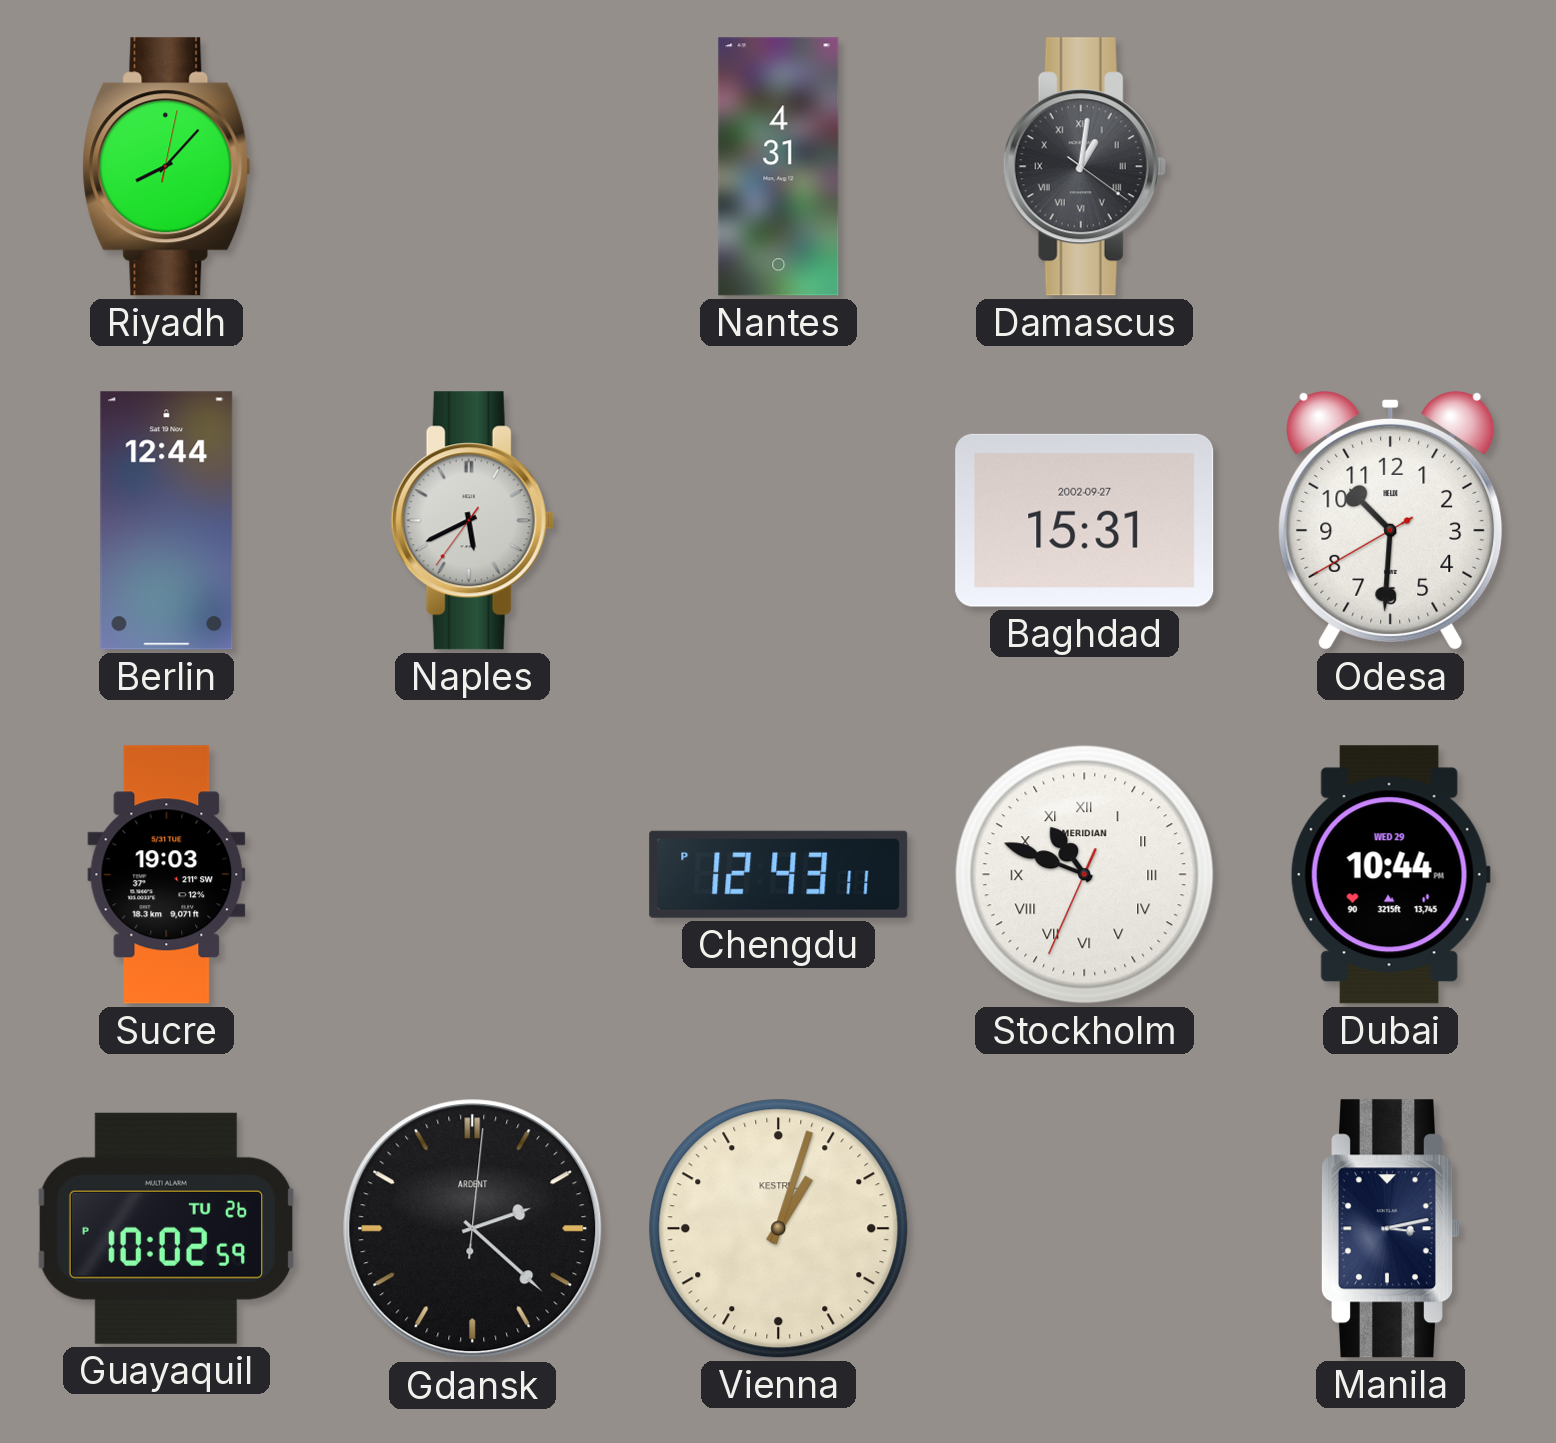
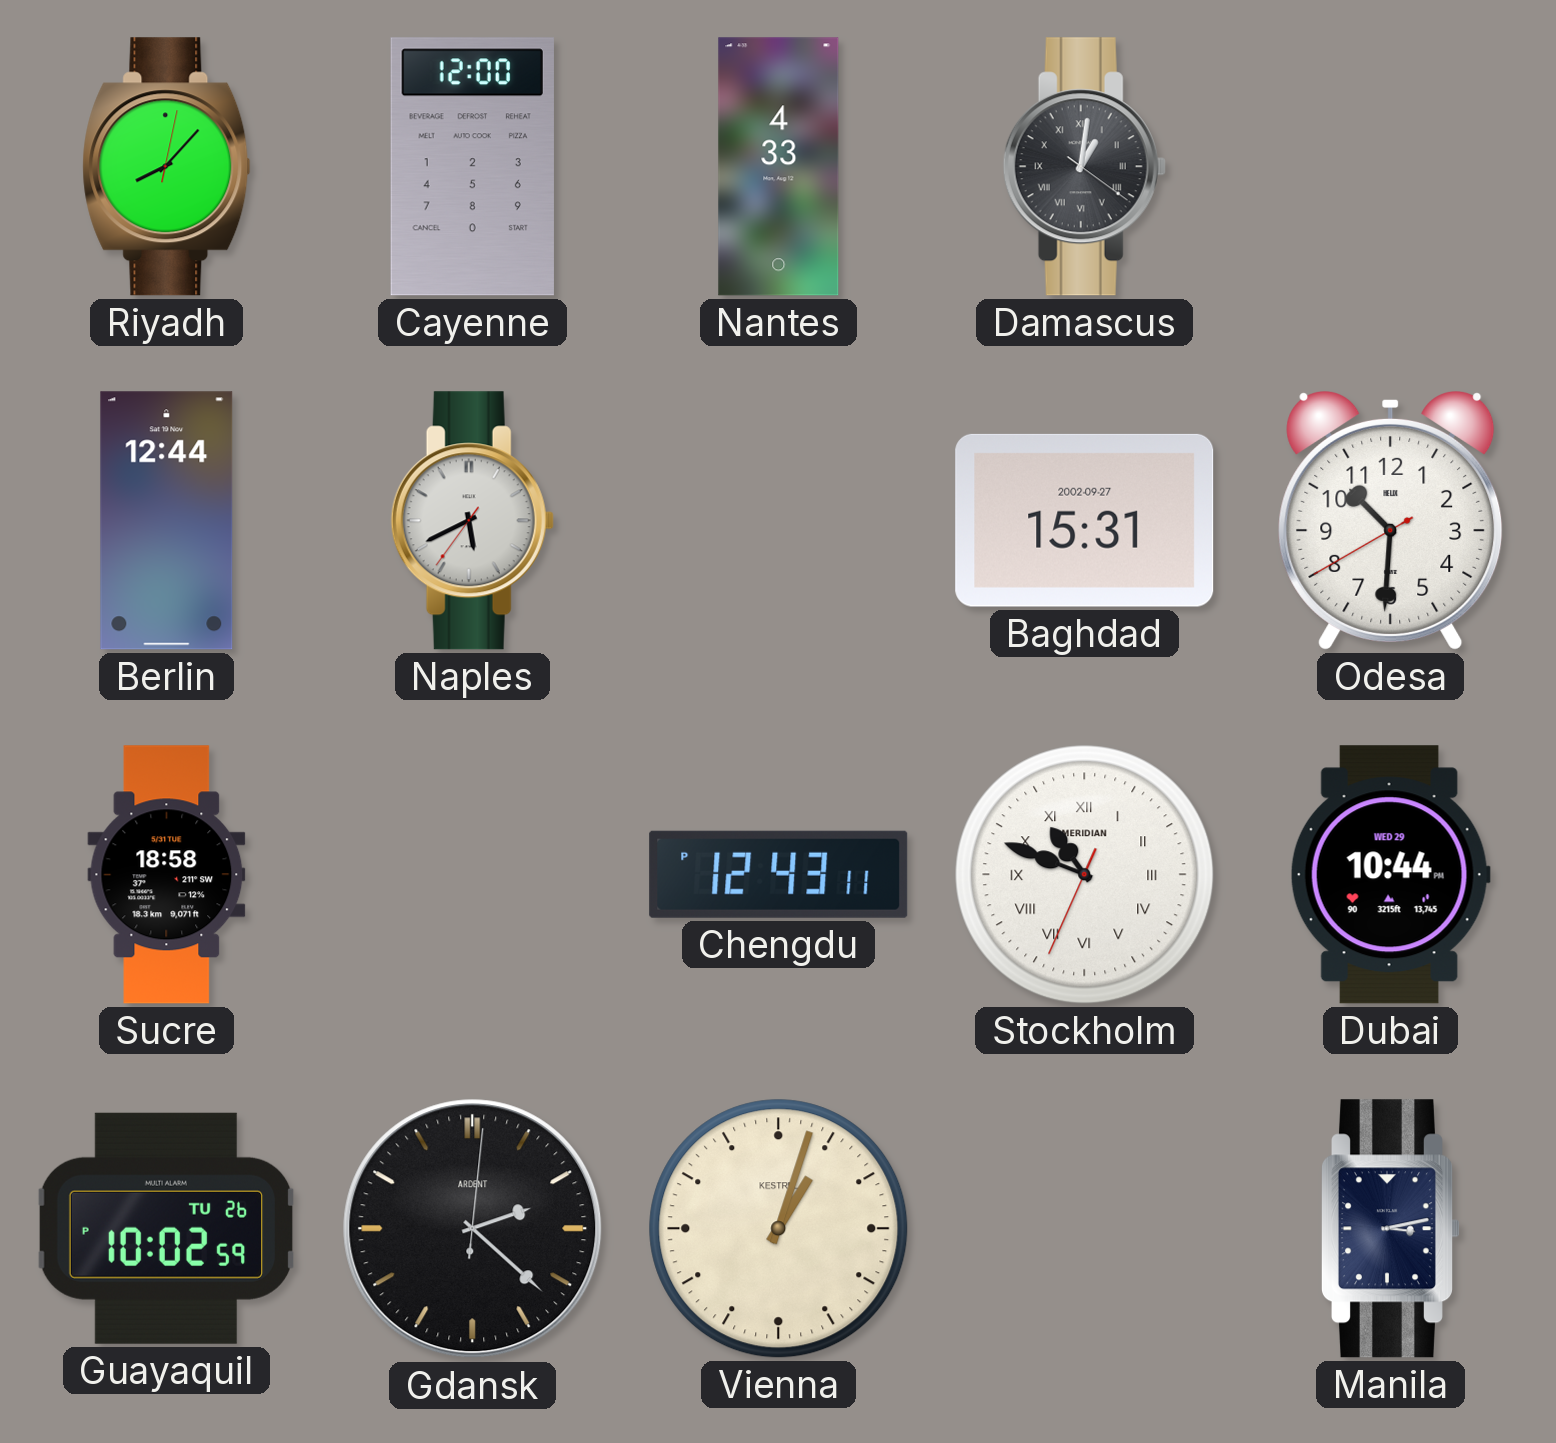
Cayenne: none -> 12:00 (472, 167)
Nantes: 4:31 -> 4:33 (779, 167)
Sucre: 19:03 -> 18:58 (167, 875)
